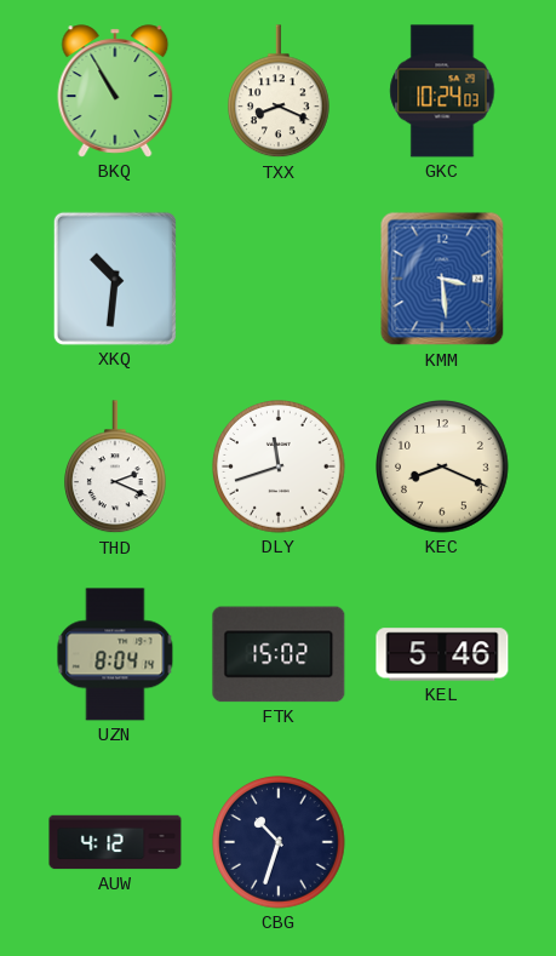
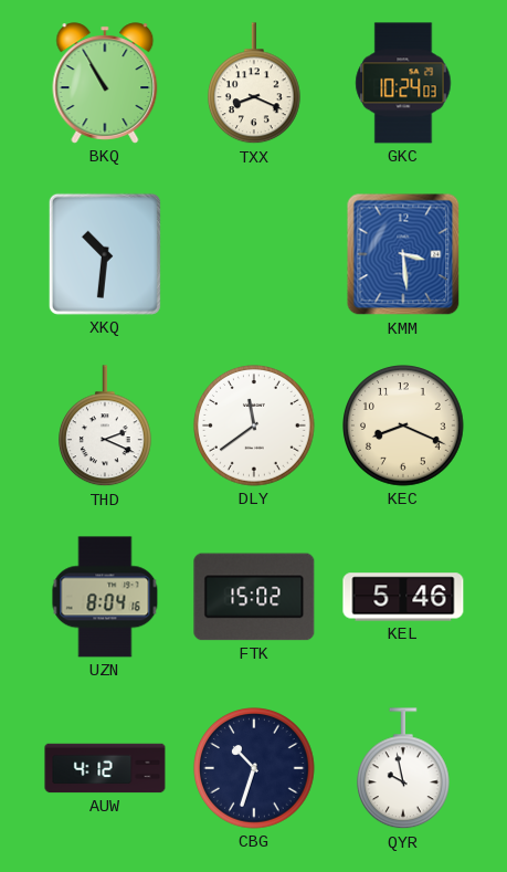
DLY: 11:42 -> 11:39 (254, 426)
UZN: 8:04:14 -> 8:04:16 (105, 597)
QYR: none -> 9:58 (404, 769)
